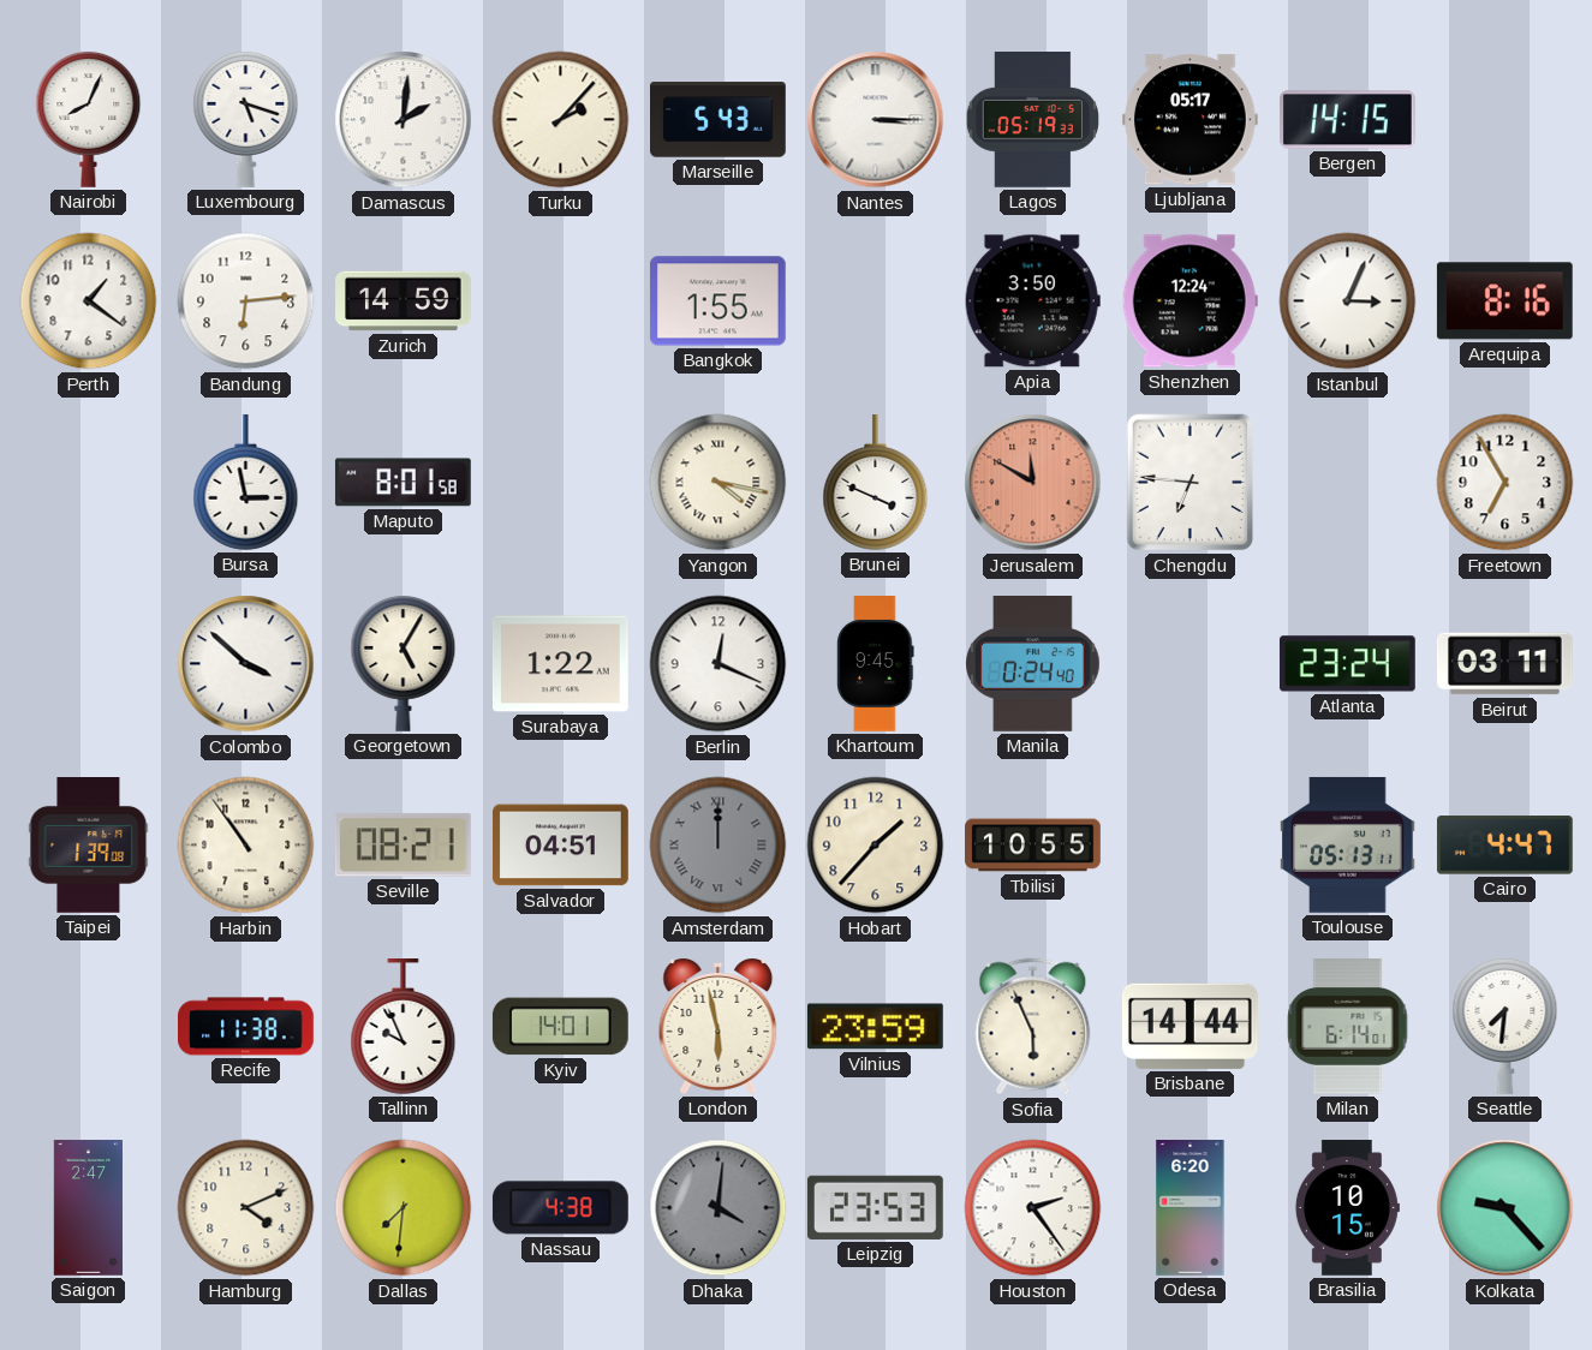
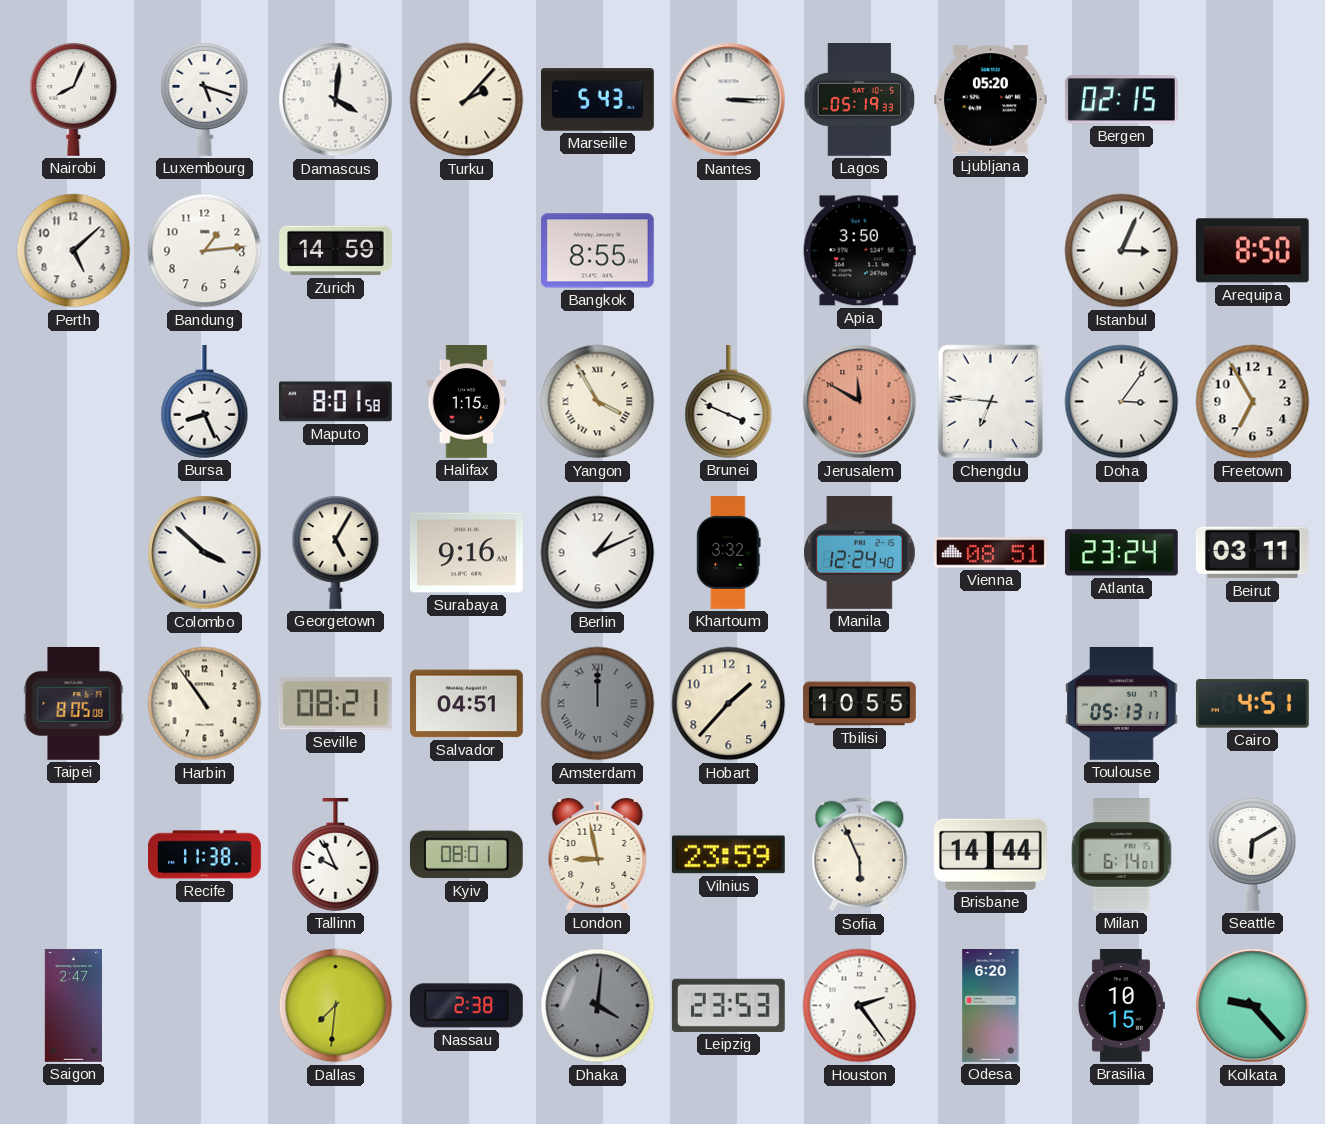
Damascus: 2:01 -> 4:01 (336, 100)
Ljubljana: 05:17 -> 05:20 (990, 100)
Bergen: 14:15 -> 02:15 (1122, 100)
Perth: 1:21 -> 5:08 (74, 251)
Bandung: 6:14 -> 1:14 (205, 251)
Bangkok: 1:55 -> 8:55 (597, 251)
Shenzhen: 12:24 -> none (1189, 301)
Arequipa: 8:16 -> 8:50 (1252, 251)
Bursa: 2:58 -> 8:26 (205, 402)
Halifax: none -> 1:15 (467, 402)
Yangon: 4:17 -> 3:55 (598, 402)
Doha: none -> 3:06 (1122, 402)
Surabaya: 1:22 -> 9:16 (466, 553)
Berlin: 12:19 -> 1:11 (598, 553)
Khartoum: 9:45 -> 3:32 (729, 553)
Manila: 0:24 -> 12:24 (860, 553)
Vienna: none -> 08:51 (991, 553)
Taipei: 1:39 -> 8:05 (74, 704)
Cairo: 4:47 -> 4:51 (1252, 704)
Kyiv: 14:01 -> 08:01 (466, 855)
London: 5:58 -> 8:58 (598, 855)
Seattle: 7:31 -> 6:10 (1253, 854)
Hamburg: 4:11 -> none (246, 1208)
Nassau: 4:38 -> 2:38 (466, 1006)
